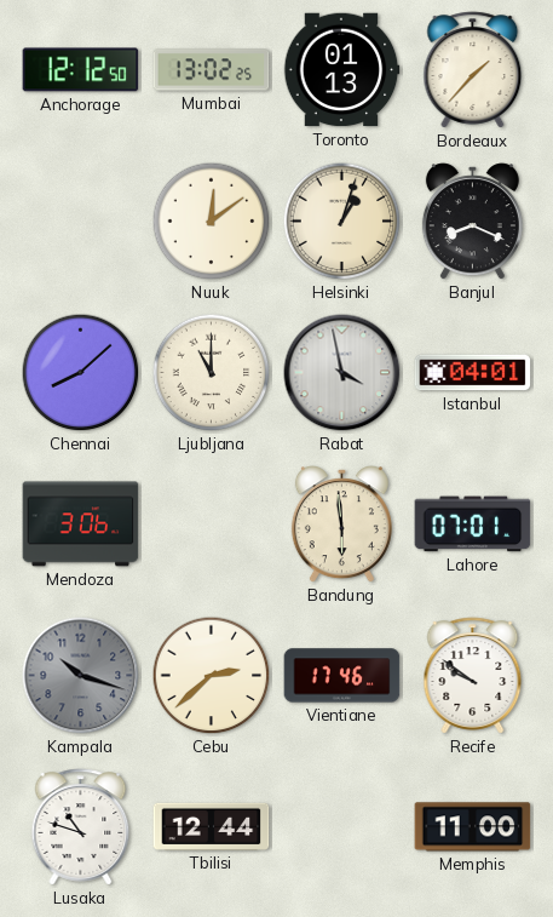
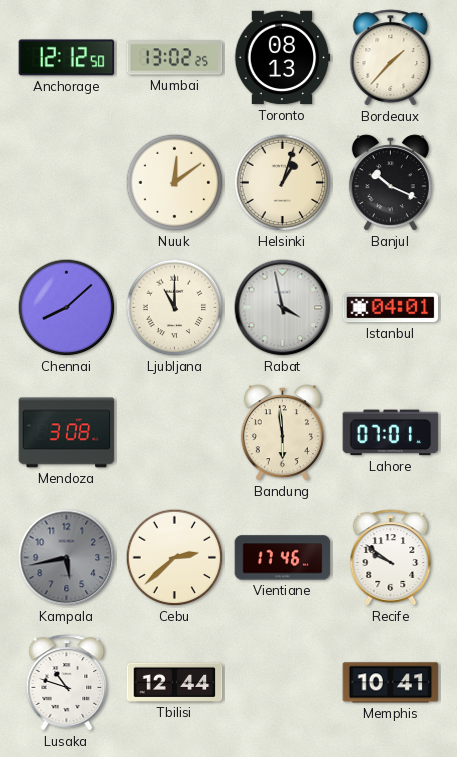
Toronto: 01:13 -> 08:13 (282, 58)
Banjul: 8:19 -> 10:19 (390, 183)
Mendoza: 3:06 -> 3:08 (67, 433)
Kampala: 10:18 -> 5:43 (67, 558)
Memphis: 11:00 -> 10:41 (391, 683)
